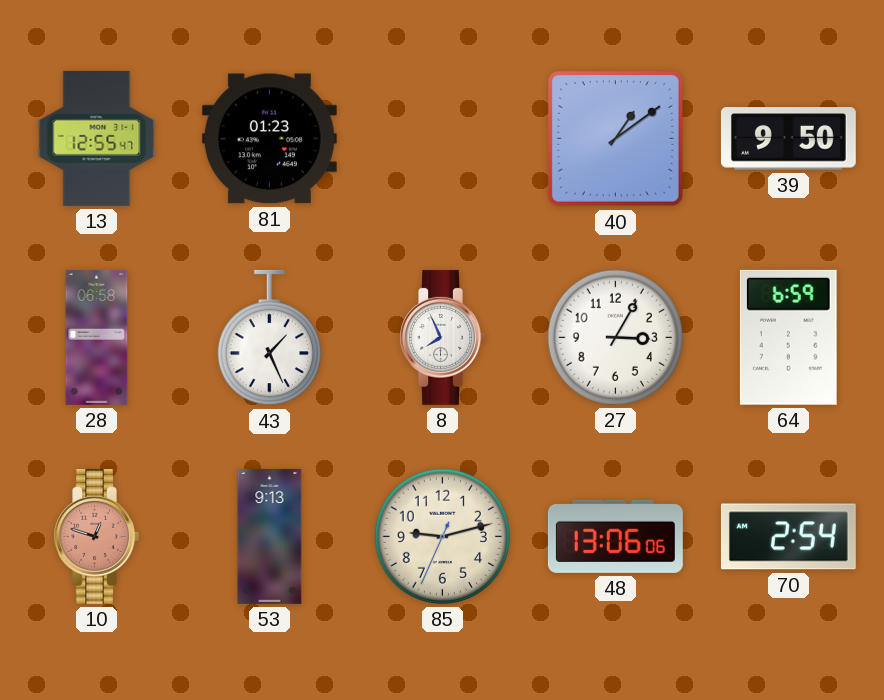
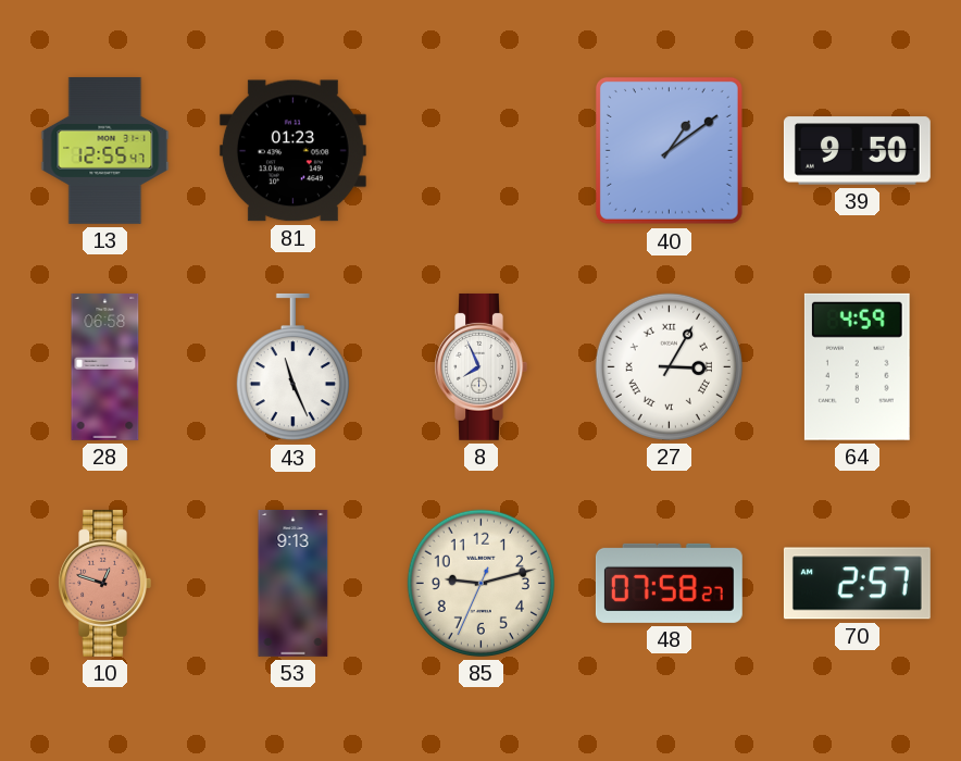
43: 1:26 -> 11:26 (292, 367)
27 numerals: Arabic -> Roman (669, 366)
64: 6:59 -> 4:59 (857, 366)
48: 13:06 -> 07:58 (669, 583)
70: 2:54 -> 2:57 (857, 584)
